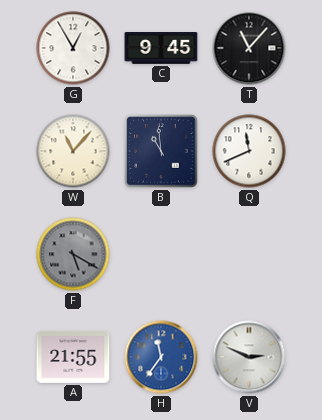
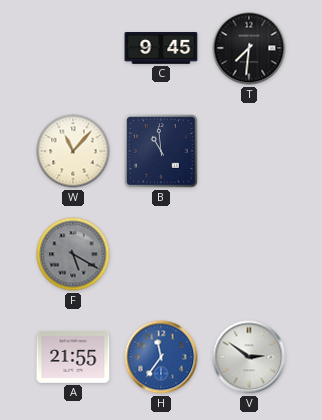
G: 12:55 -> none (73, 48)
T: 11:07 -> 7:31 (249, 48)
Q: 11:41 -> none (249, 151)
V: 2:49 -> 2:51 (249, 357)
